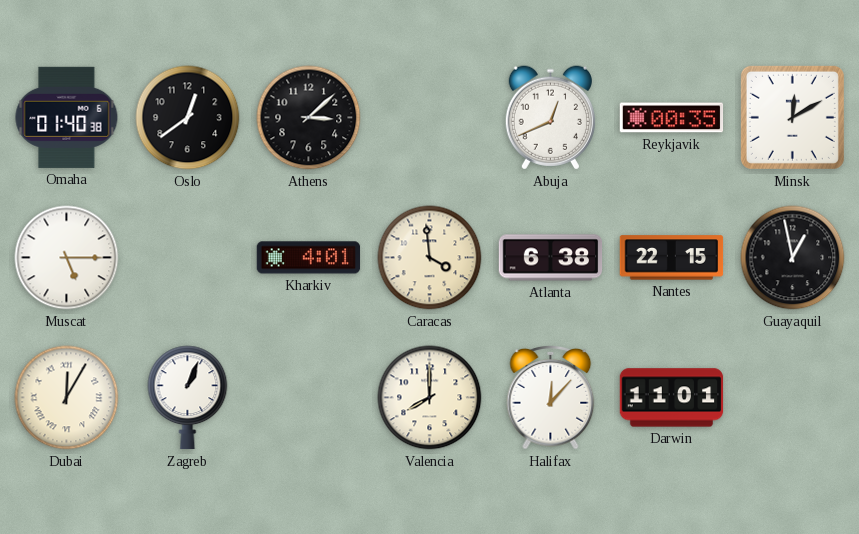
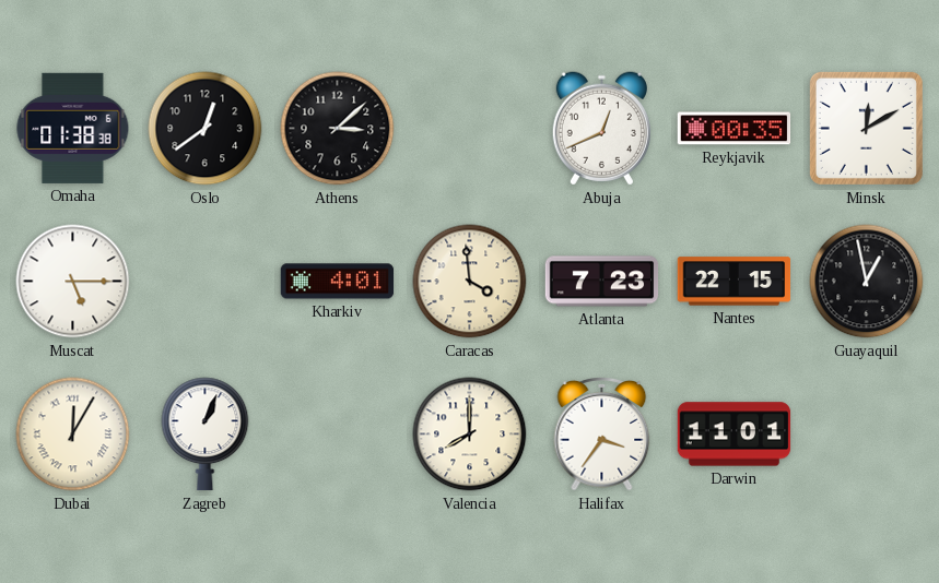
Omaha: 01:40 -> 01:38 (73, 128)
Atlanta: 6:38 -> 7:23 (602, 282)
Halifax: 12:07 -> 3:36 (602, 433)
